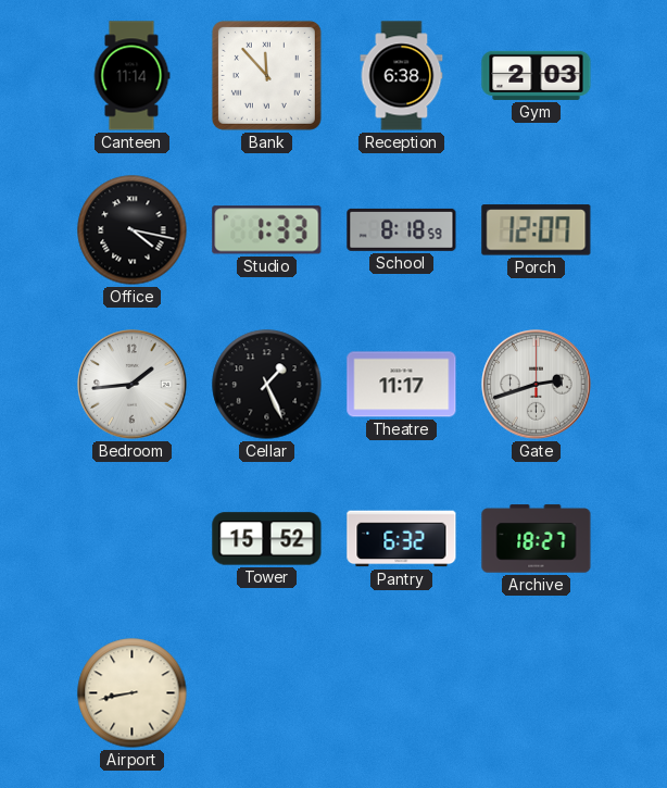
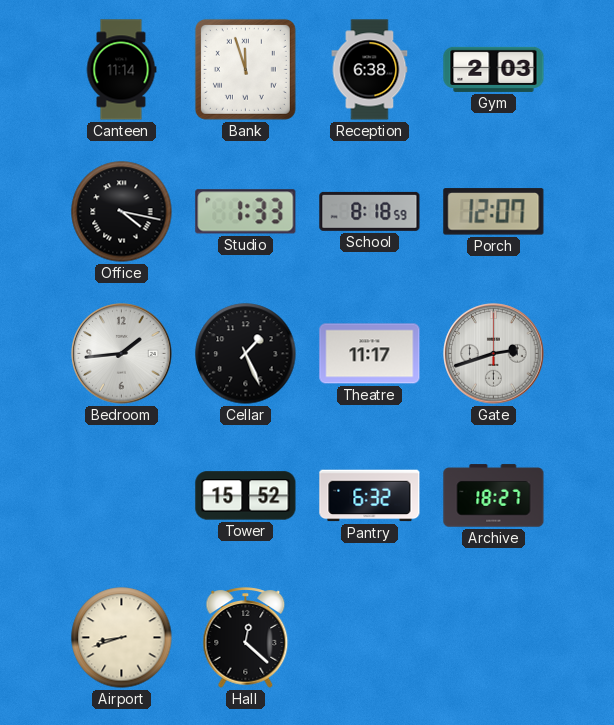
Bank: 11:53 -> 11:57 (245, 69)
Airport: 8:43 -> 8:42 (122, 638)
Hall: none -> 12:22 (246, 638)
